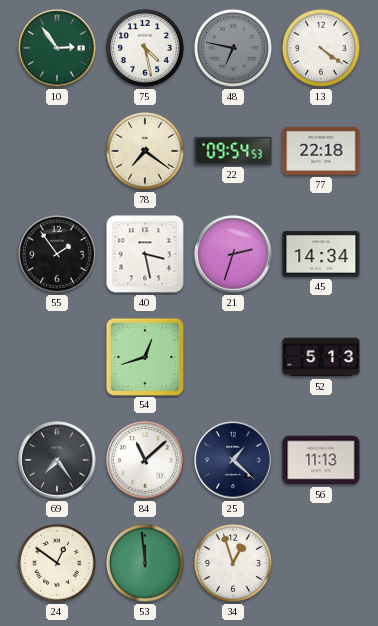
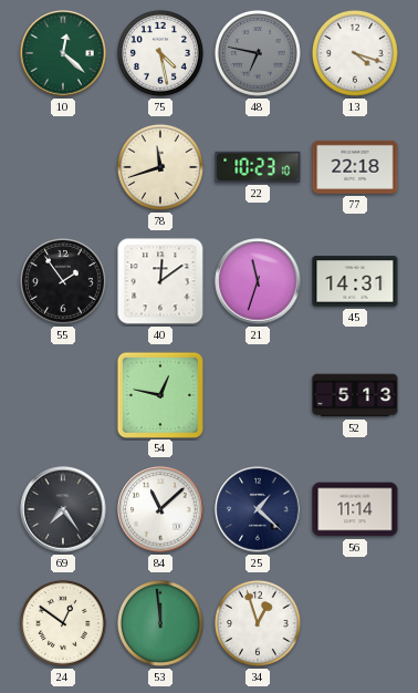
10: 2:54 -> 12:22 (63, 53)
13: 4:21 -> 4:18 (355, 53)
78: 7:21 -> 11:42 (160, 167)
22: 09:54 -> 10:23 (258, 167)
40: 3:28 -> 12:09 (160, 281)
21: 2:33 -> 11:33 (258, 281)
45: 14:34 -> 14:31 (355, 281)
54: 12:42 -> 12:47 (159, 394)
56: 11:13 -> 11:14 (355, 509)
